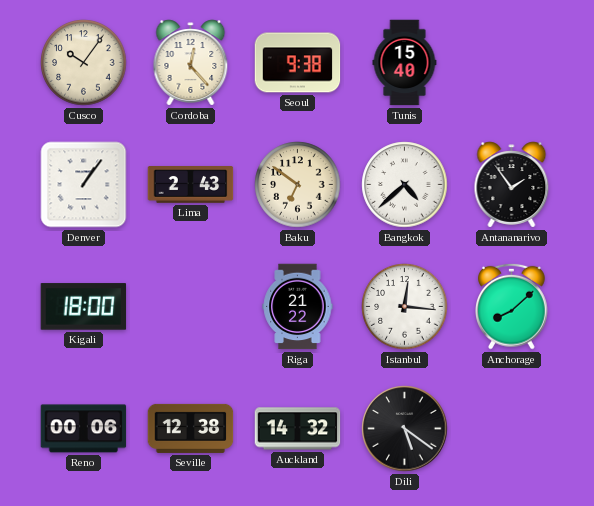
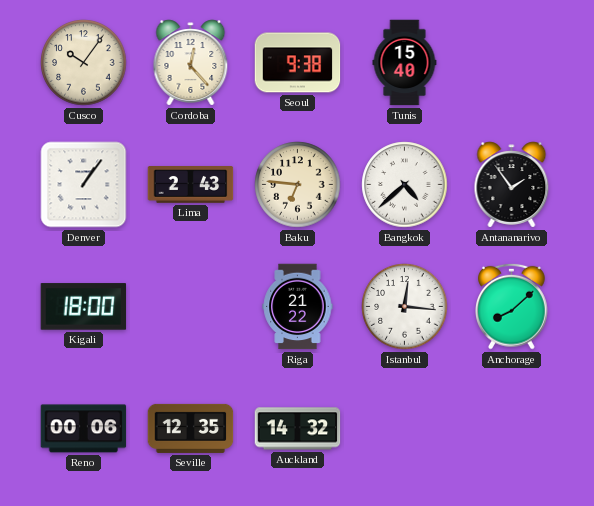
Baku: 6:51 -> 6:46 (298, 185)
Seville: 12:38 -> 12:35 (191, 428)
Dili: 5:21 -> none (405, 429)
